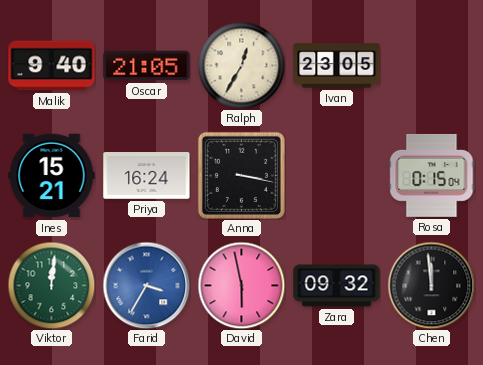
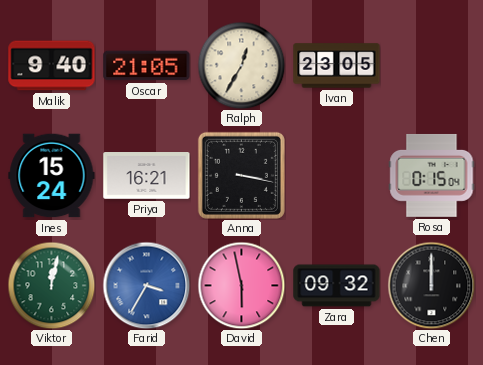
Ines: 15:21 -> 15:24 (52, 176)
Priya: 16:24 -> 16:21 (147, 176)
Viktor: 12:01 -> 12:02 (51, 285)
Chen: 11:59 -> 12:00 (431, 285)
